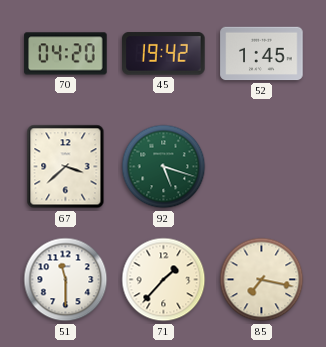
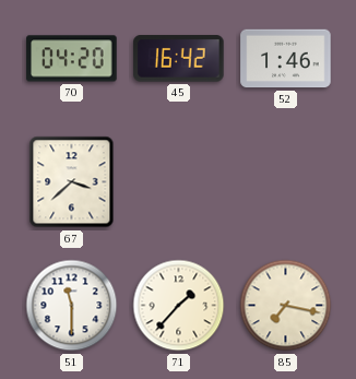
45: 19:42 -> 16:42 (179, 59)
52: 1:45 -> 1:46 (286, 59)
92: 5:18 -> none (164, 167)
